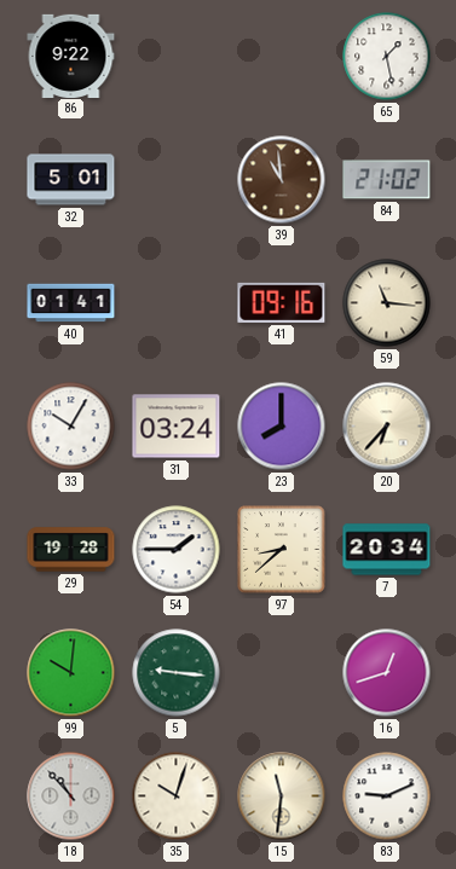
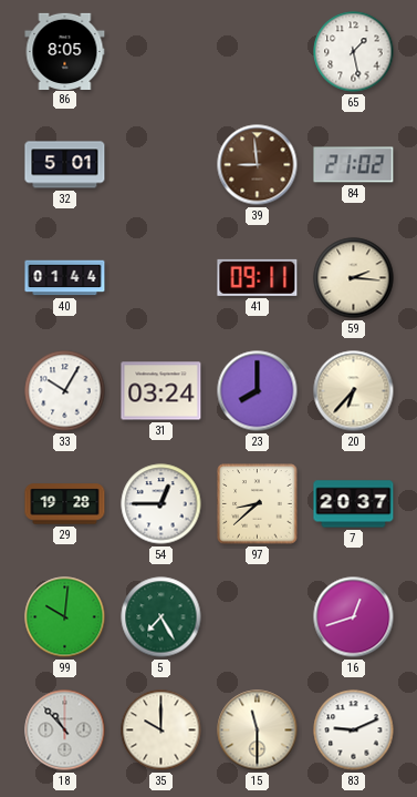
86: 9:22 -> 8:05 (65, 51)
39: 10:59 -> 8:59 (258, 165)
40: 01:41 -> 01:44 (65, 278)
41: 09:16 -> 09:11 (258, 277)
59: 11:16 -> 2:16 (354, 278)
54: 1:45 -> 12:45 (161, 504)
7: 20:34 -> 20:37 (354, 504)
5: 9:16 -> 7:25 (161, 617)
35: 10:03 -> 10:00 (161, 730)
15: 11:31 -> 11:30 (258, 730)
